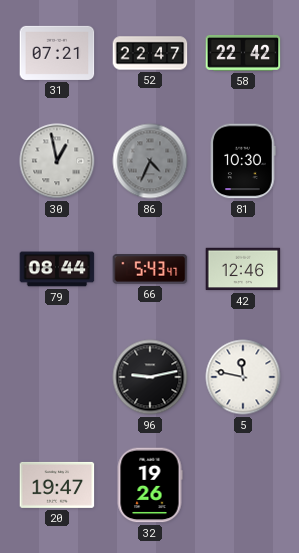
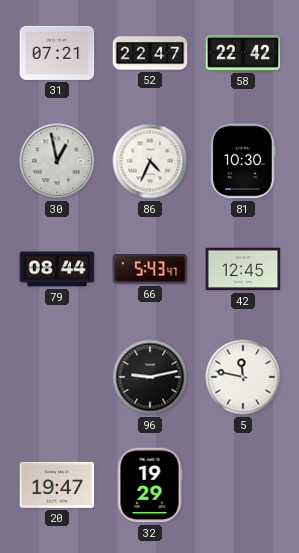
86 dial: grey -> white (150, 161)
42: 12:46 -> 12:45 (243, 269)
32: 19:26 -> 19:29 (150, 485)
